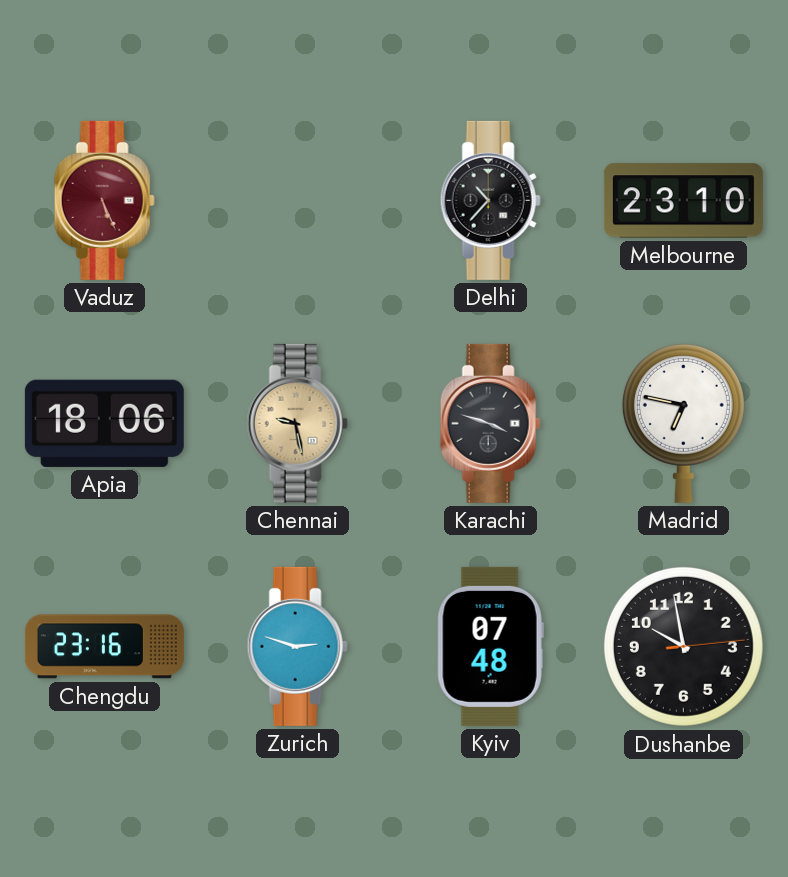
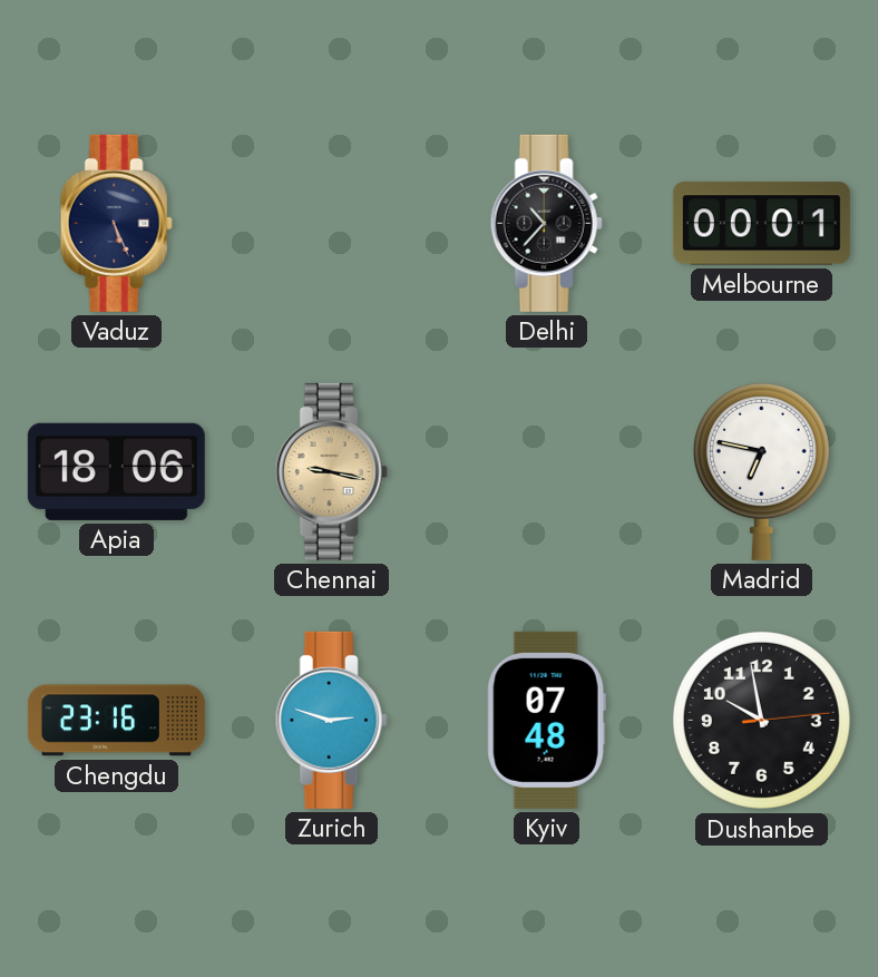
Vaduz dial: burgundy -> navy (116, 223)
Melbourne: 23:10 -> 00:01 (761, 224)
Chennai: 9:28 -> 9:17 (331, 471)
Karachi: 3:48 -> none (490, 423)
